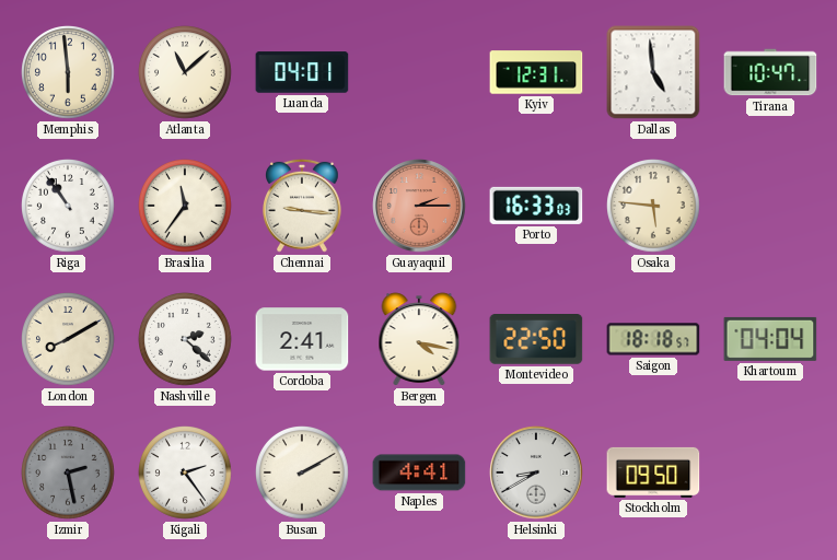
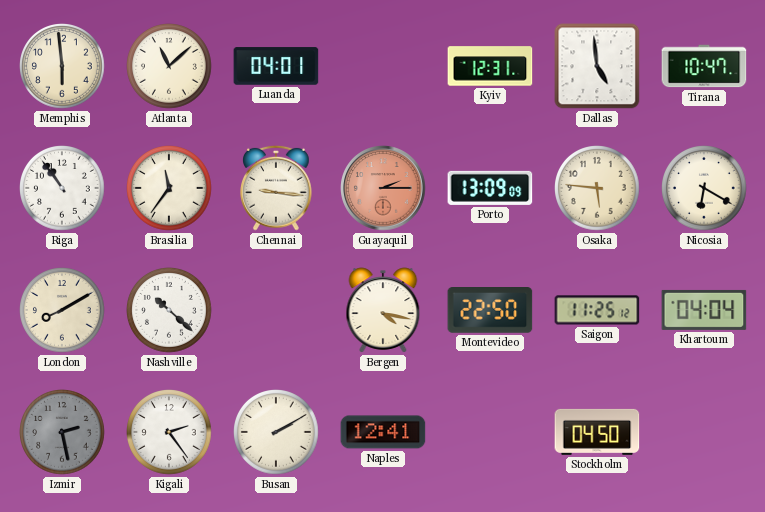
Porto: 16:33 -> 13:09 (490, 188)
Nicosia: none -> 6:20 (705, 189)
Nashville: 2:22 -> 10:22 (170, 311)
Cordoba: 2:41 -> none (302, 339)
Saigon: 18:18 -> 11:25 (597, 310)
Naples: 4:41 -> 12:41 (383, 432)
Helsinki: 8:40 -> none (536, 472)
Stockholm: 09:50 -> 04:50 (597, 432)
